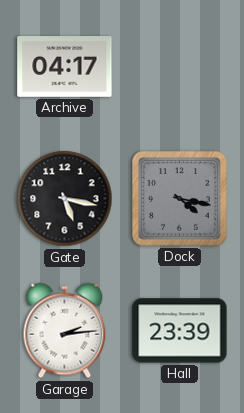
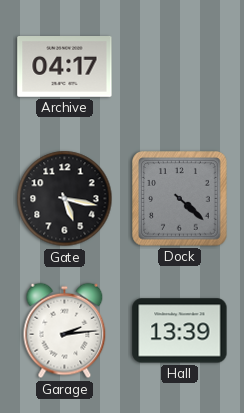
Dock: 4:17 -> 4:22 (180, 199)
Hall: 23:39 -> 13:39 (180, 331)
